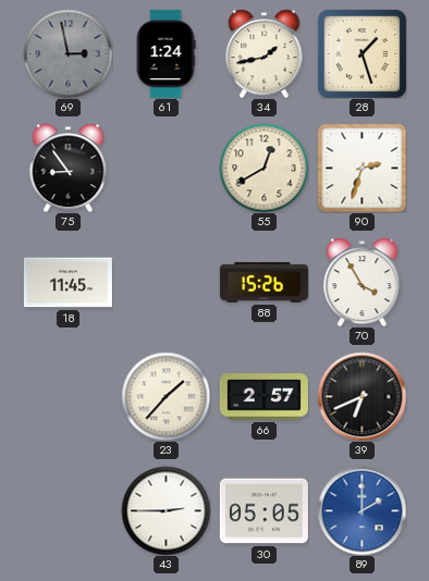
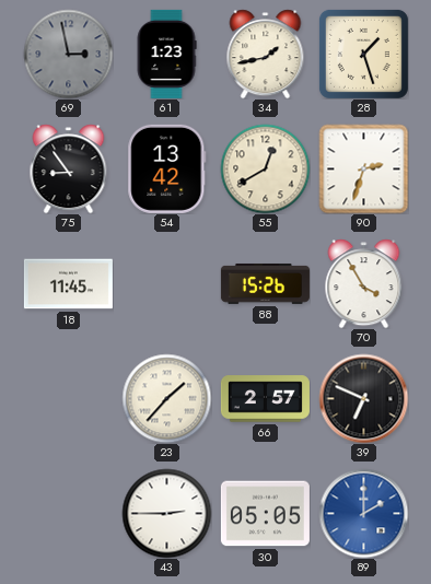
61: 1:24 -> 1:23 (166, 54)
54: none -> 13:42 (167, 168)
39: 6:41 -> 6:49 (363, 398)
